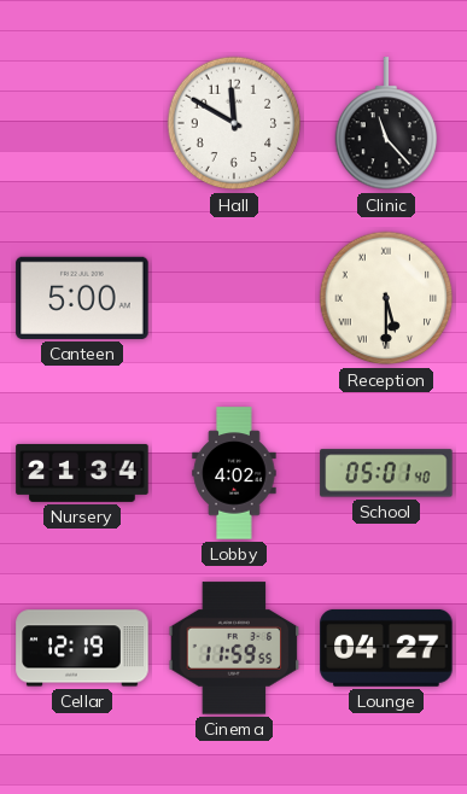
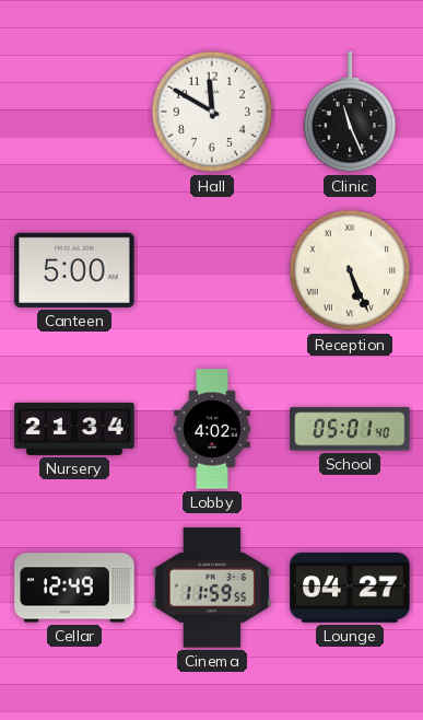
Clinic: 11:23 -> 11:26 (350, 113)
Reception: 5:30 -> 5:26 (350, 270)
Cellar: 12:19 -> 12:49 (74, 588)
